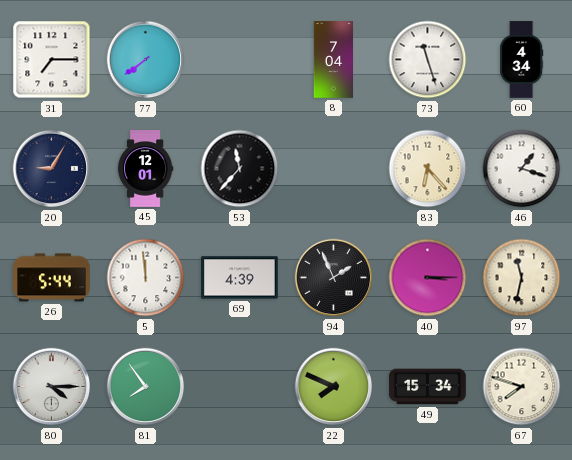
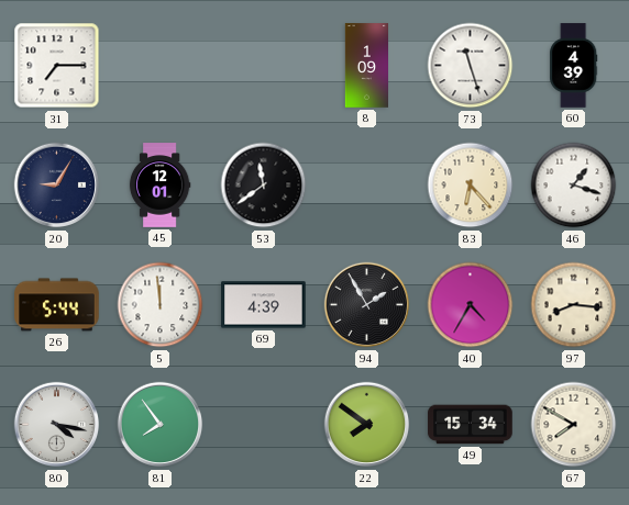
77: 7:39 -> none (146, 60)
8: 7:04 -> 1:09 (367, 66)
60: 4:34 -> 4:39 (574, 66)
53: 11:37 -> 11:39 (264, 186)
94: 1:56 -> 1:55 (367, 305)
40: 3:15 -> 4:35 (471, 305)
97: 11:32 -> 8:16 (574, 305)
80: 4:15 -> 4:17 (57, 425)
22: 7:49 -> 7:51 (367, 425)
67: 7:48 -> 7:50 (574, 425)
